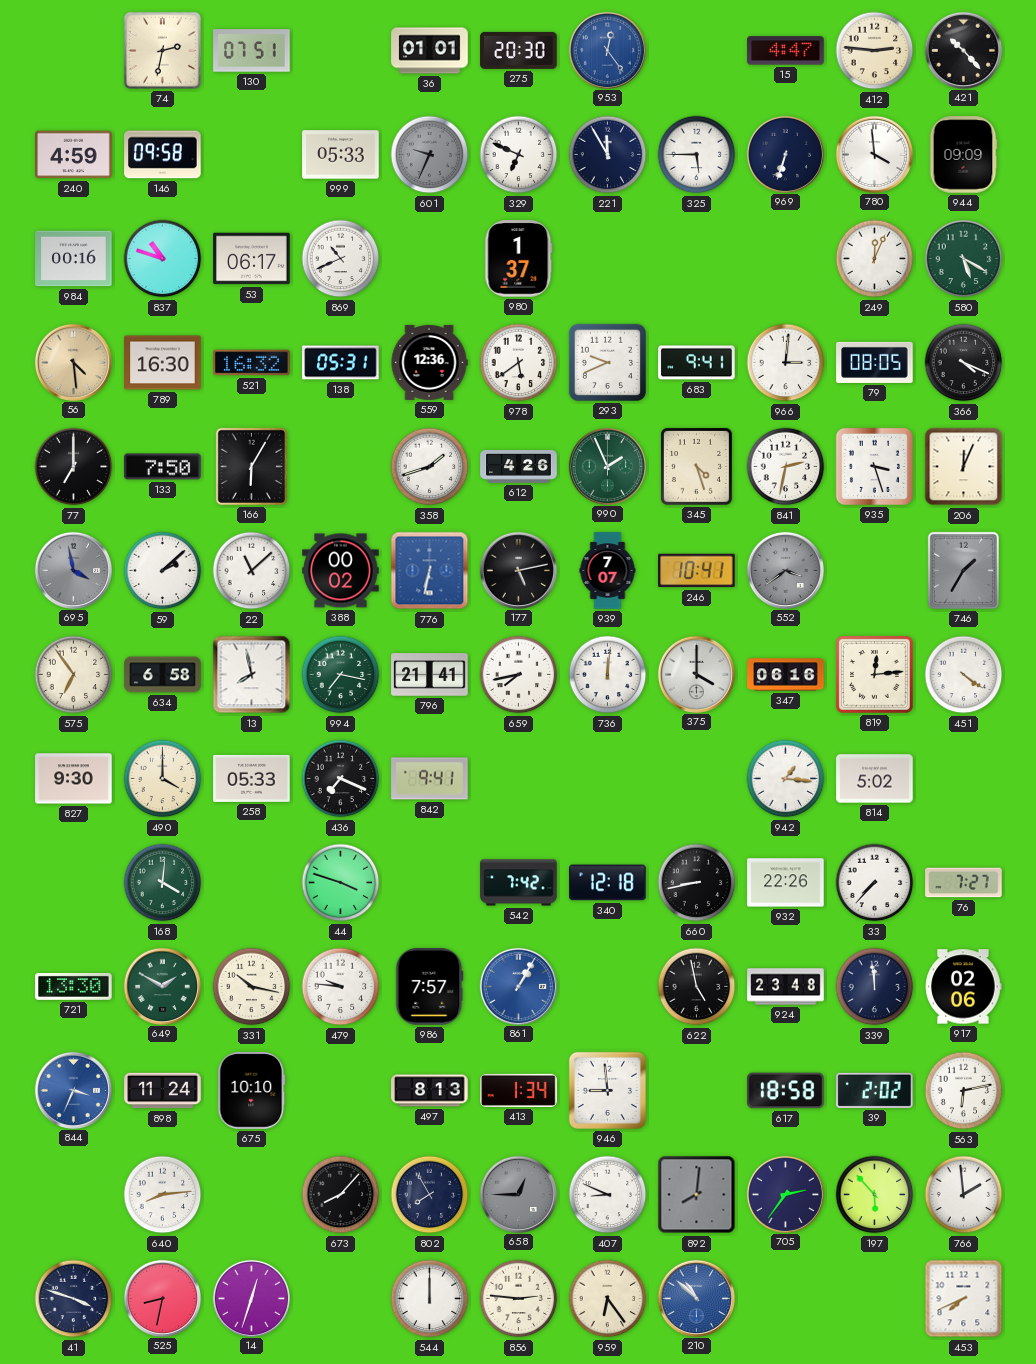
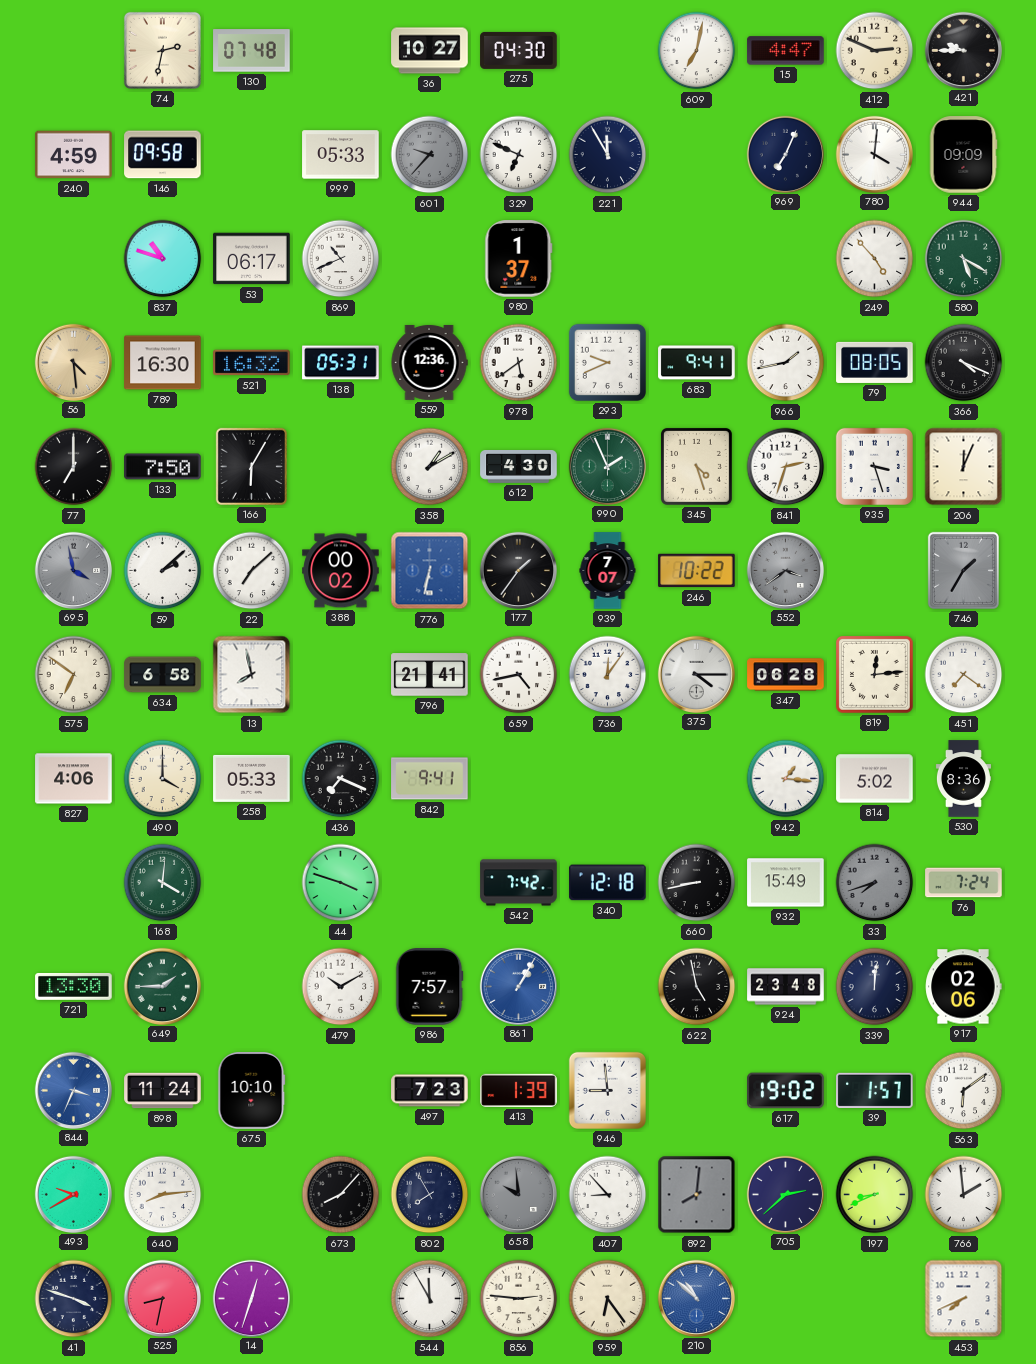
130: 07:51 -> 07:48 (252, 51)
36: 01:01 -> 10:27 (430, 51)
275: 20:30 -> 04:30 (519, 50)
953: 12:24 -> none (607, 50)
609: none -> 7:02 (697, 51)
412: 2:46 -> 2:49 (875, 51)
421: 10:23 -> 9:45 (963, 50)
601: 9:34 -> 9:37 (430, 155)
325: 5:45 -> none (697, 155)
969: 6:33 -> 7:04 (785, 154)
780: 3:59 -> 4:01 (874, 154)
984: 00:16 -> none (74, 259)
249: 12:04 -> 4:53 (875, 259)
966: 3:01 -> 1:43 (786, 363)
358: 1:42 -> 1:10 (430, 467)
612: 4:26 -> 4:30 (519, 467)
841: 2:32 -> 2:33 (786, 467)
22: 11:08 -> 7:08 (252, 571)
177: 5:13 -> 1:36 (518, 570)
246: 10:41 -> 10:22 (697, 571)
575: 6:54 -> 6:51 (74, 675)
994: 7:17 -> none (341, 675)
659: 7:43 -> 4:43 (519, 675)
736: 12:01 -> 12:06 (608, 675)
375: 4:00 -> 4:15 (696, 674)
347: 06:16 -> 06:28 (786, 675)
451: 4:21 -> 7:21 (964, 675)
827: 9:30 -> 4:06 (74, 779)
530: none -> 8:36 (963, 779)
932: 22:26 -> 15:49 (786, 883)
33: 7:37 -> 7:42 (875, 883)
33 dial: white -> grey (875, 883)
76: 7:27 -> 7:24 (964, 883)
649: 1:50 -> 1:45 (162, 986)
331: 10:17 -> none (252, 987)
479: 9:46 -> 10:10 (341, 987)
339: 11:59 -> 12:01 (875, 987)
497: 8:13 -> 7:23 (430, 1091)
413: 1:34 -> 1:39 (519, 1090)
617: 18:58 -> 19:02 (786, 1091)
39: 2:02 -> 1:57 (875, 1090)
563: 6:13 -> 6:09 (964, 1091)
493: none -> 9:40 (73, 1194)
658: 12:45 -> 9:59 (518, 1194)
407: 8:49 -> 8:53 (608, 1195)
705: 2:36 -> 2:38 (785, 1194)
197: 5:53 -> 8:41 (875, 1195)
544: 12:00 -> 11:55 (430, 1299)
